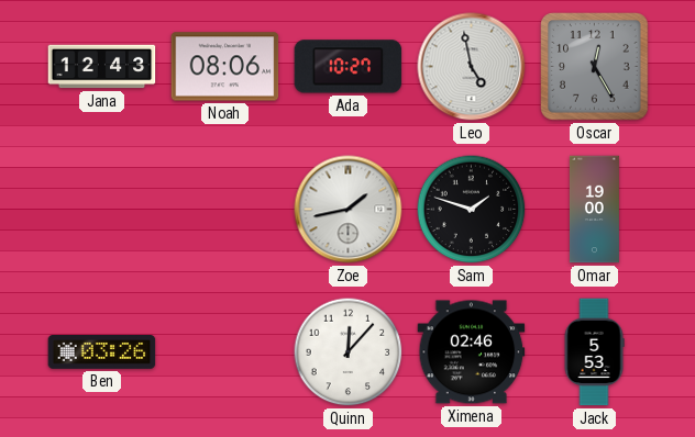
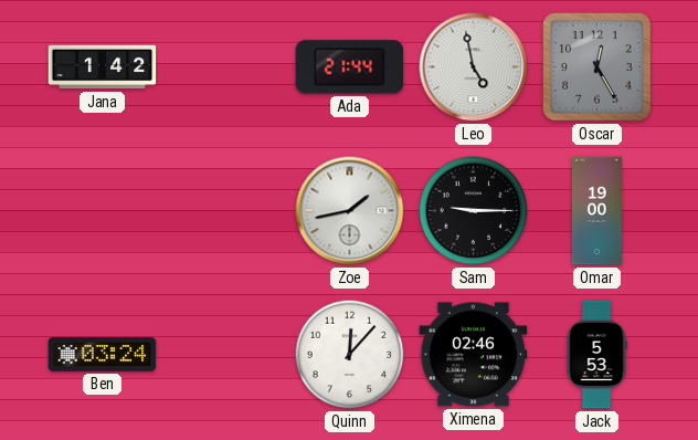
Jana: 12:43 -> 1:42 (103, 67)
Noah: 08:06 -> none (225, 67)
Ada: 10:27 -> 21:44 (350, 67)
Sam: 1:48 -> 9:15 (474, 211)
Ben: 03:26 -> 03:24 (103, 355)
